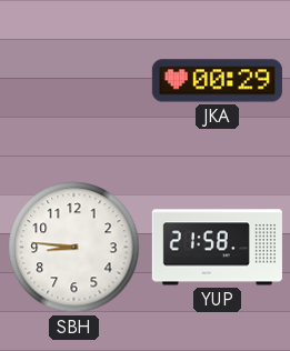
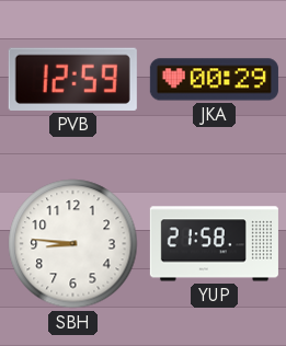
PVB: none -> 12:59 (72, 79)
